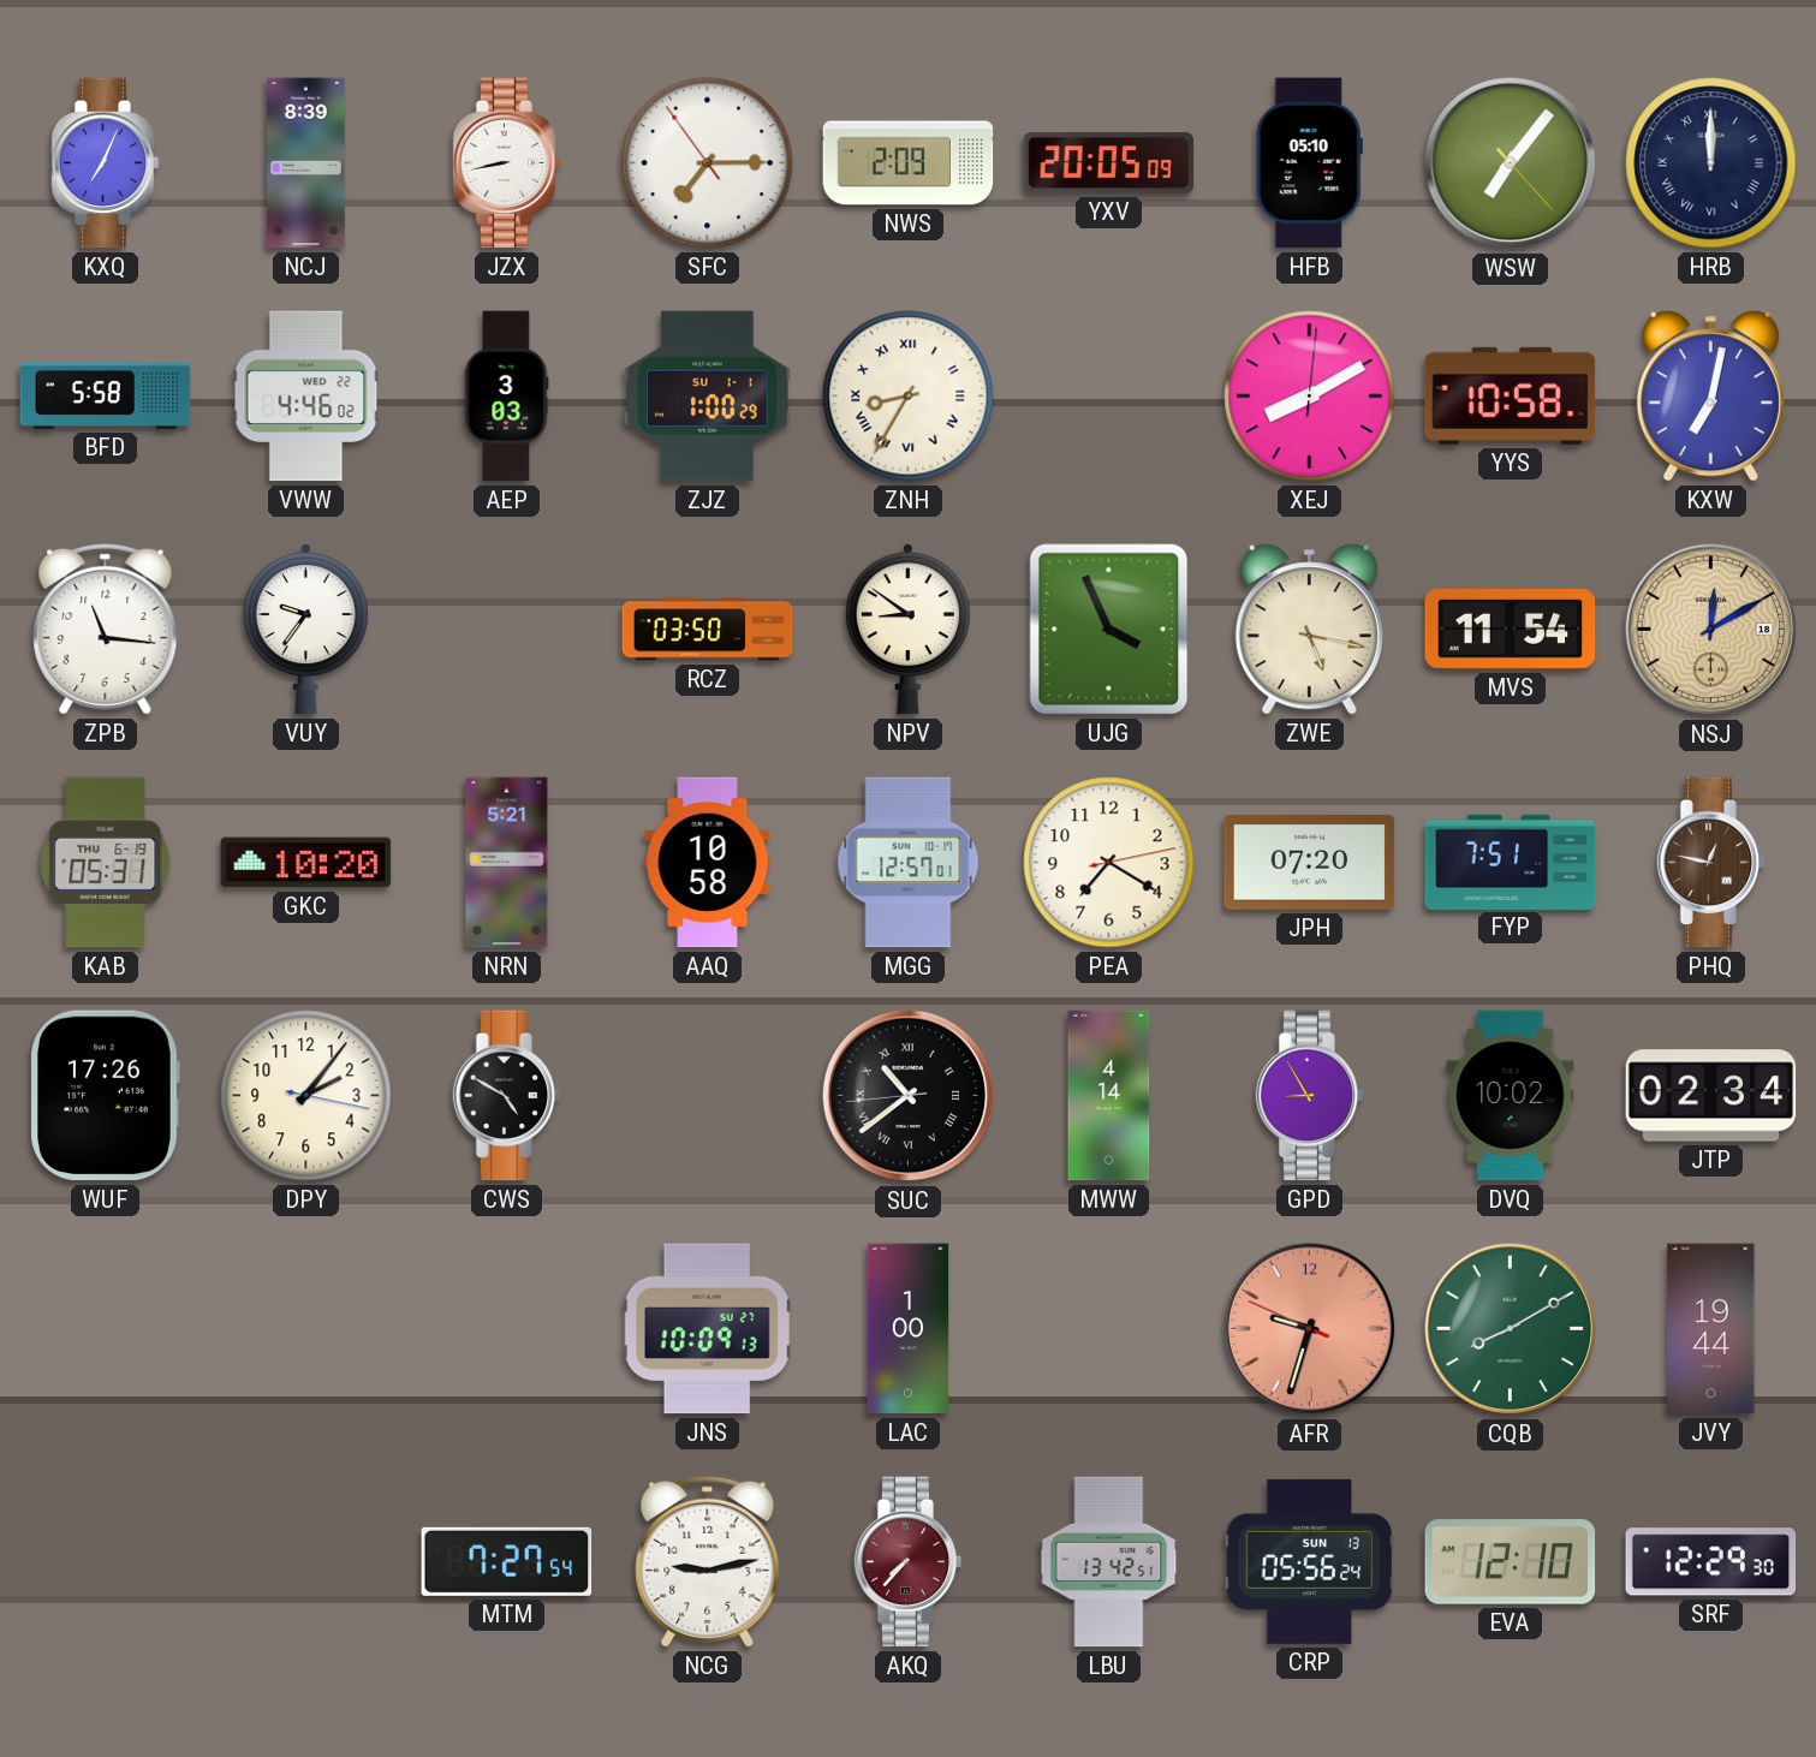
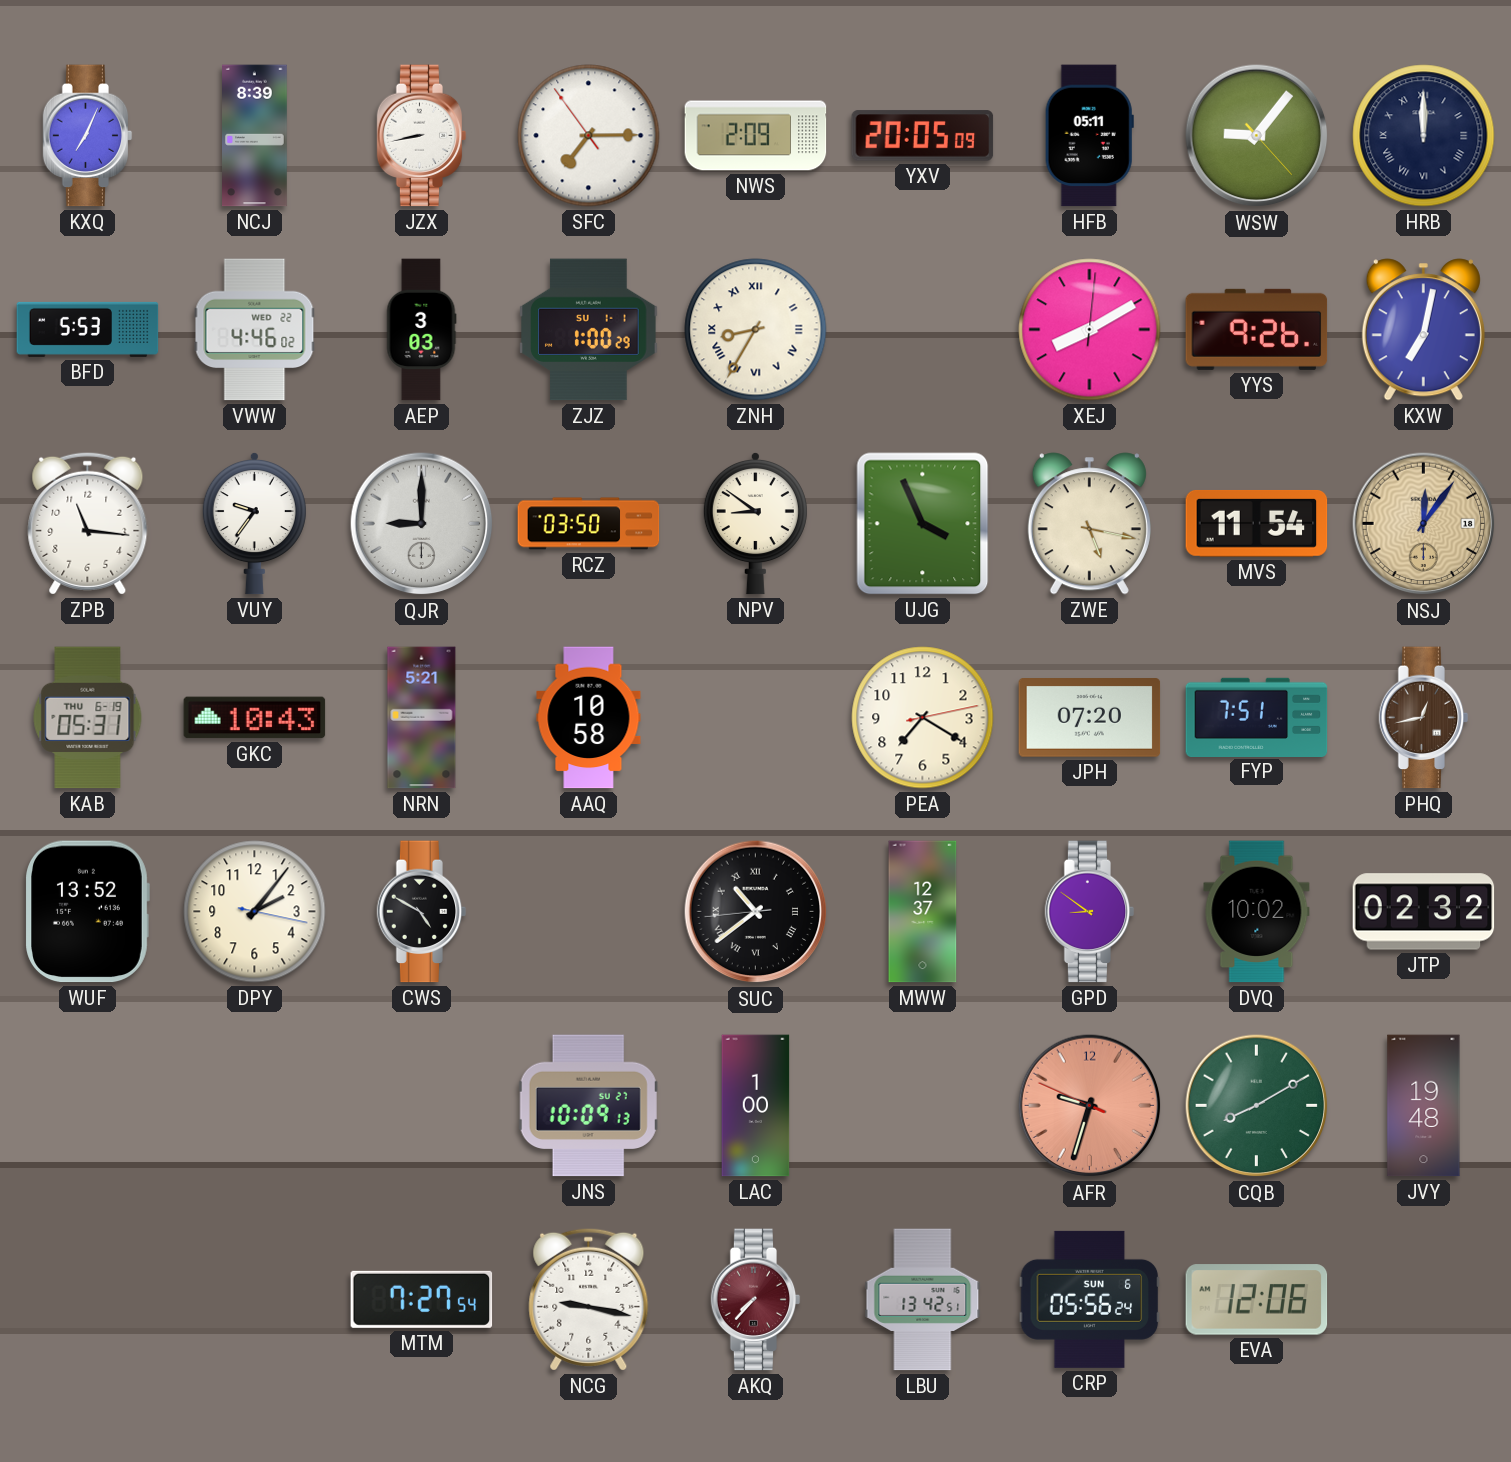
HFB: 05:10 -> 05:11 (1089, 136)
WSW: 7:06 -> 9:06 (1257, 136)
BFD: 5:58 -> 5:53 (88, 329)
YYS: 10:58 -> 9:26 (1257, 329)
QJR: none -> 9:00 (422, 524)
NSJ: 12:10 -> 12:06 (1424, 524)
GKC: 10:20 -> 10:43 (255, 718)
MGG: 12:57 -> none (909, 863)
PHQ: 12:47 -> 12:43 (1424, 718)
WUF: 17:26 -> 13:52 (87, 912)
MWW: 4:14 -> 12:37 (923, 912)
GPD: 8:55 -> 8:51 (1090, 912)
JTP: 02:34 -> 02:32 (1424, 912)
JVY: 19:44 -> 19:48 (1424, 1106)
NCG: 9:13 -> 9:17 (589, 1299)
CRP date: SUN 13 -> SUN 6 (1090, 1299)
EVA: 12:10 -> 12:06 (1257, 1300)
SRF: 12:29 -> none (1711, 1562)
